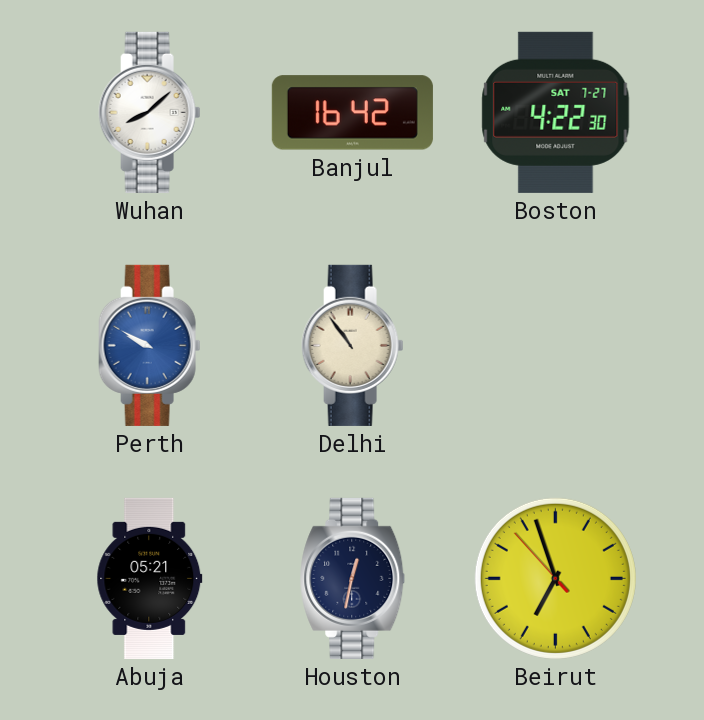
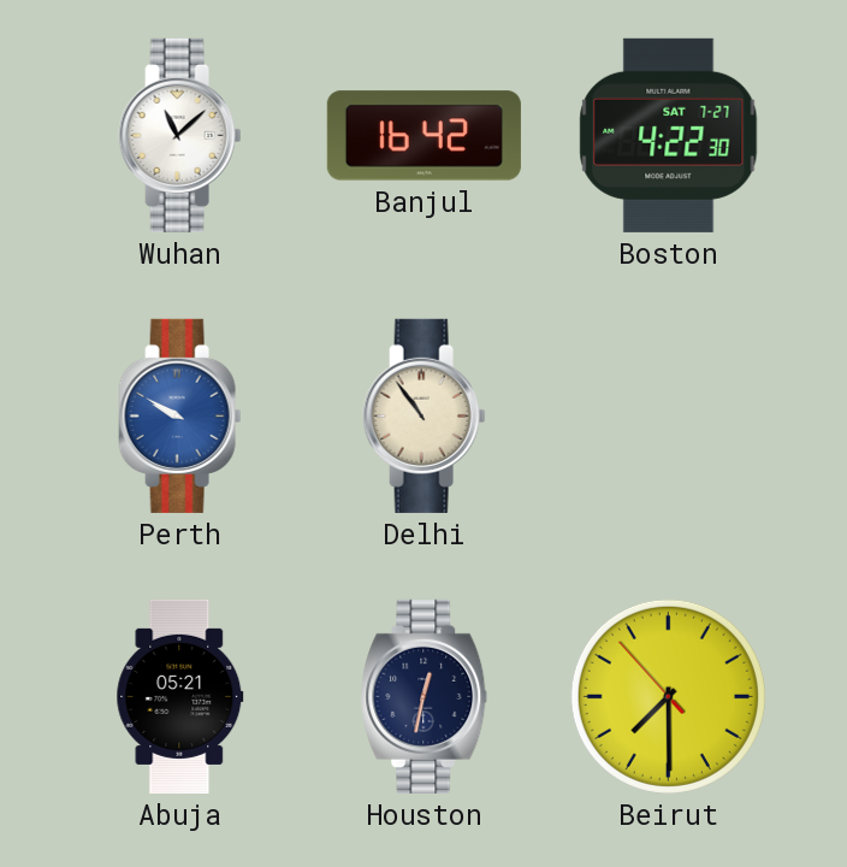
Wuhan: 8:08 -> 11:08 (180, 135)
Beirut: 6:56 -> 7:29 (668, 696)
